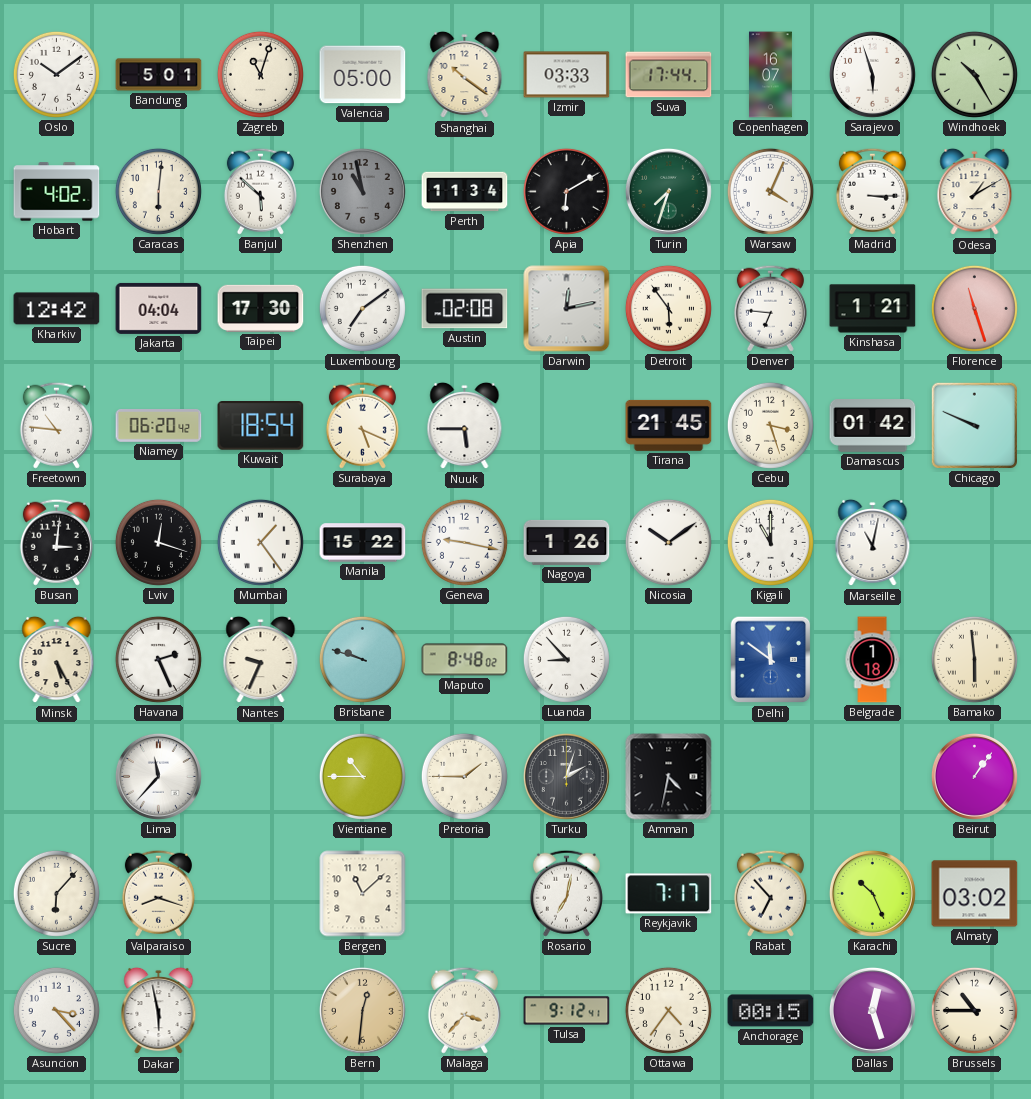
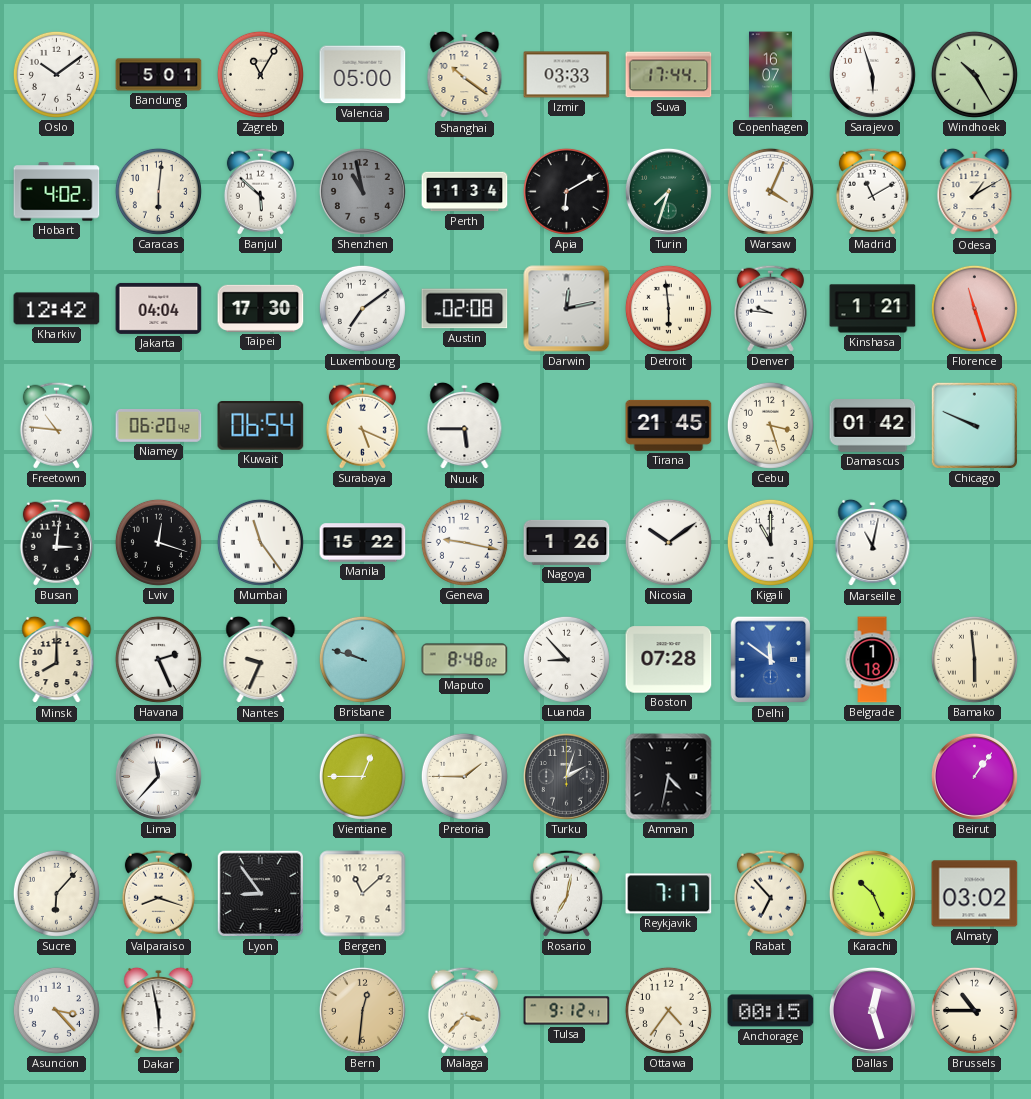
Zagreb: 11:03 -> 11:05 (260, 74)
Madrid: 3:15 -> 11:10 (872, 191)
Detroit: 5:54 -> 5:59 (668, 308)
Denver: 6:46 -> 9:46 (770, 308)
Kuwait: 18:54 -> 06:54 (261, 426)
Mumbai: 1:24 -> 11:24 (260, 542)
Minsk: 5:25 -> 8:00 (57, 660)
Boston: none -> 07:28 (669, 660)
Vientiane: 10:45 -> 12:45 (362, 776)
Lyon: none -> 8:54 (260, 893)
